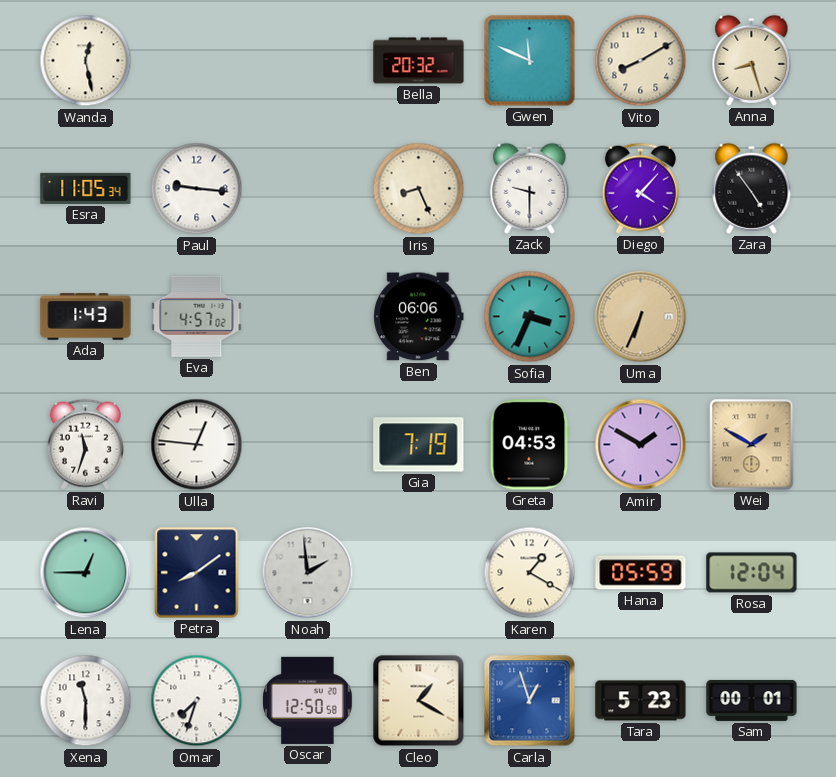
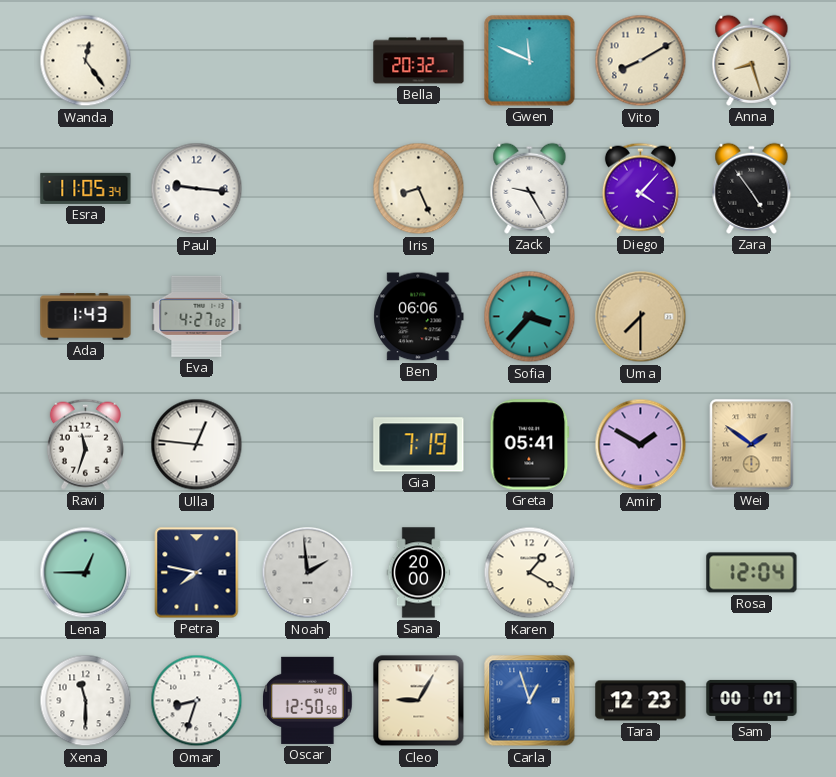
Wanda: 12:28 -> 12:24 (86, 61)
Zack: 9:30 -> 9:25 (530, 188)
Eva: 4:57 -> 4:27 (197, 316)
Sofia: 3:34 -> 3:37 (530, 317)
Uma: 6:34 -> 7:30 (641, 317)
Greta: 04:53 -> 05:41 (530, 445)
Wei: 1:50 -> 1:51 (752, 445)
Petra: 8:09 -> 7:47 (197, 573)
Sana: none -> 20:00 (419, 573)
Hana: 05:59 -> none (641, 573)
Omar: 7:33 -> 8:33 (197, 701)
Cleo: 1:20 -> 9:05 (419, 701)
Tara: 5:23 -> 12:23 (641, 701)
